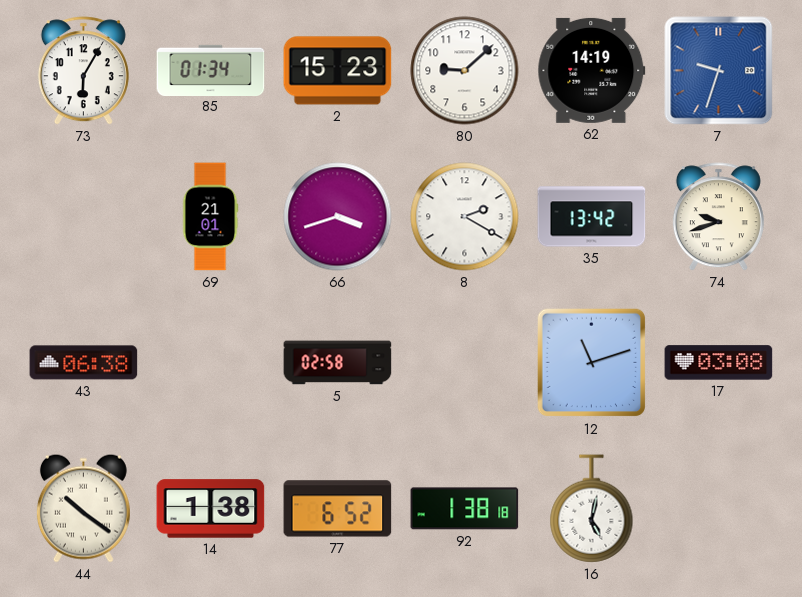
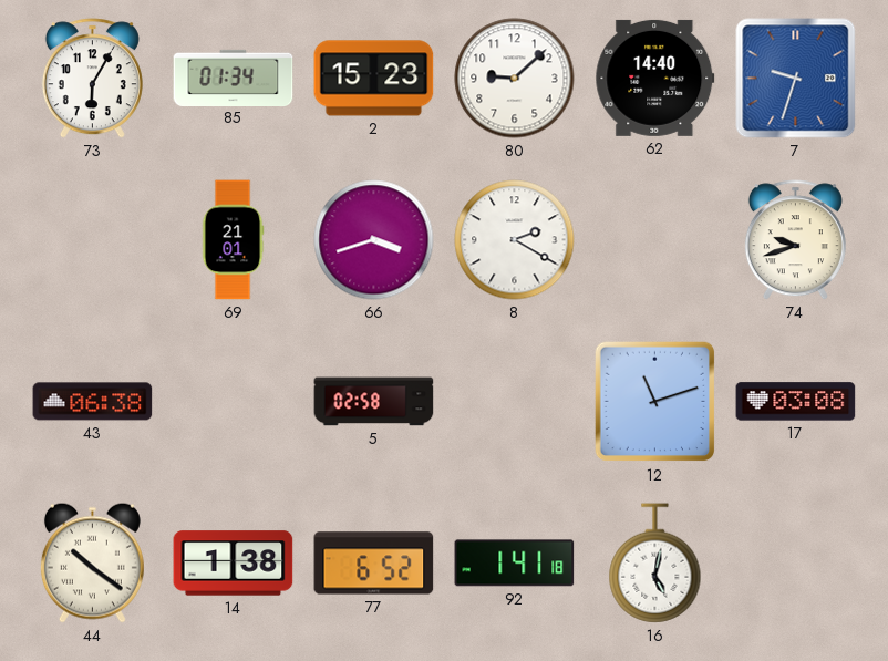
62: 14:19 -> 14:40 (655, 78)
35: 13:42 -> none (592, 217)
92: 1:38 -> 1:41 (515, 564)
